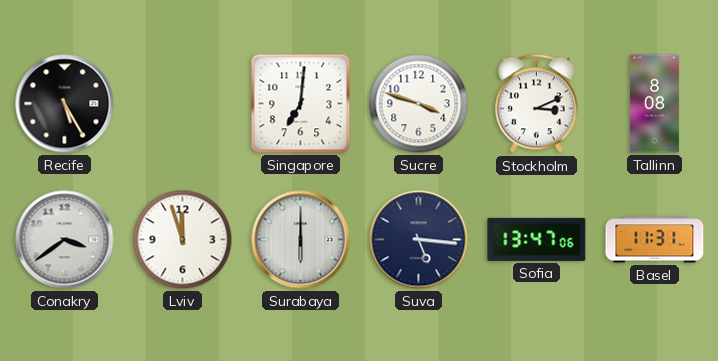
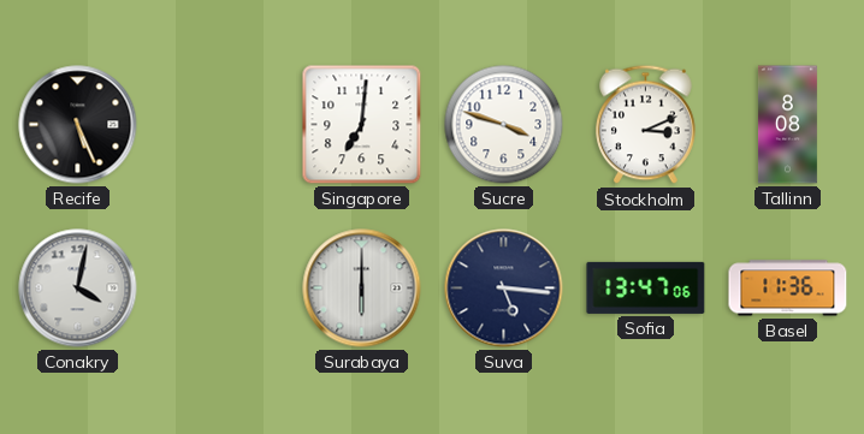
Recife: 5:25 -> 5:26 (78, 125)
Conakry: 3:39 -> 4:02 (78, 289)
Lviv: 11:57 -> none (183, 240)
Basel: 11:31 -> 11:36 (788, 289)
